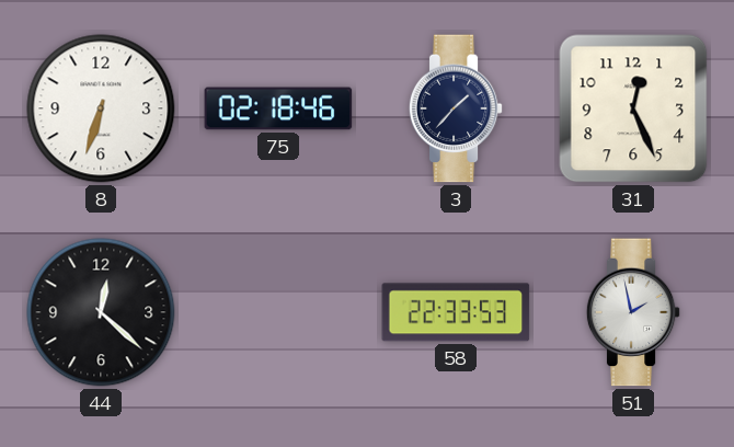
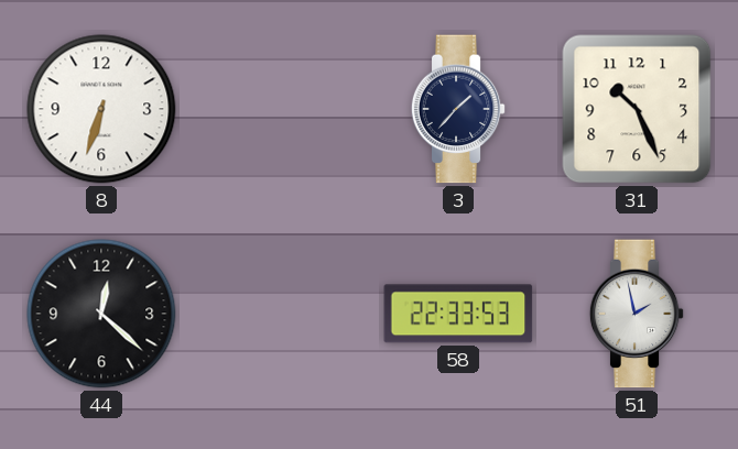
75: 02:18 -> none (278, 108)
31: 12:26 -> 10:26 (637, 109)
